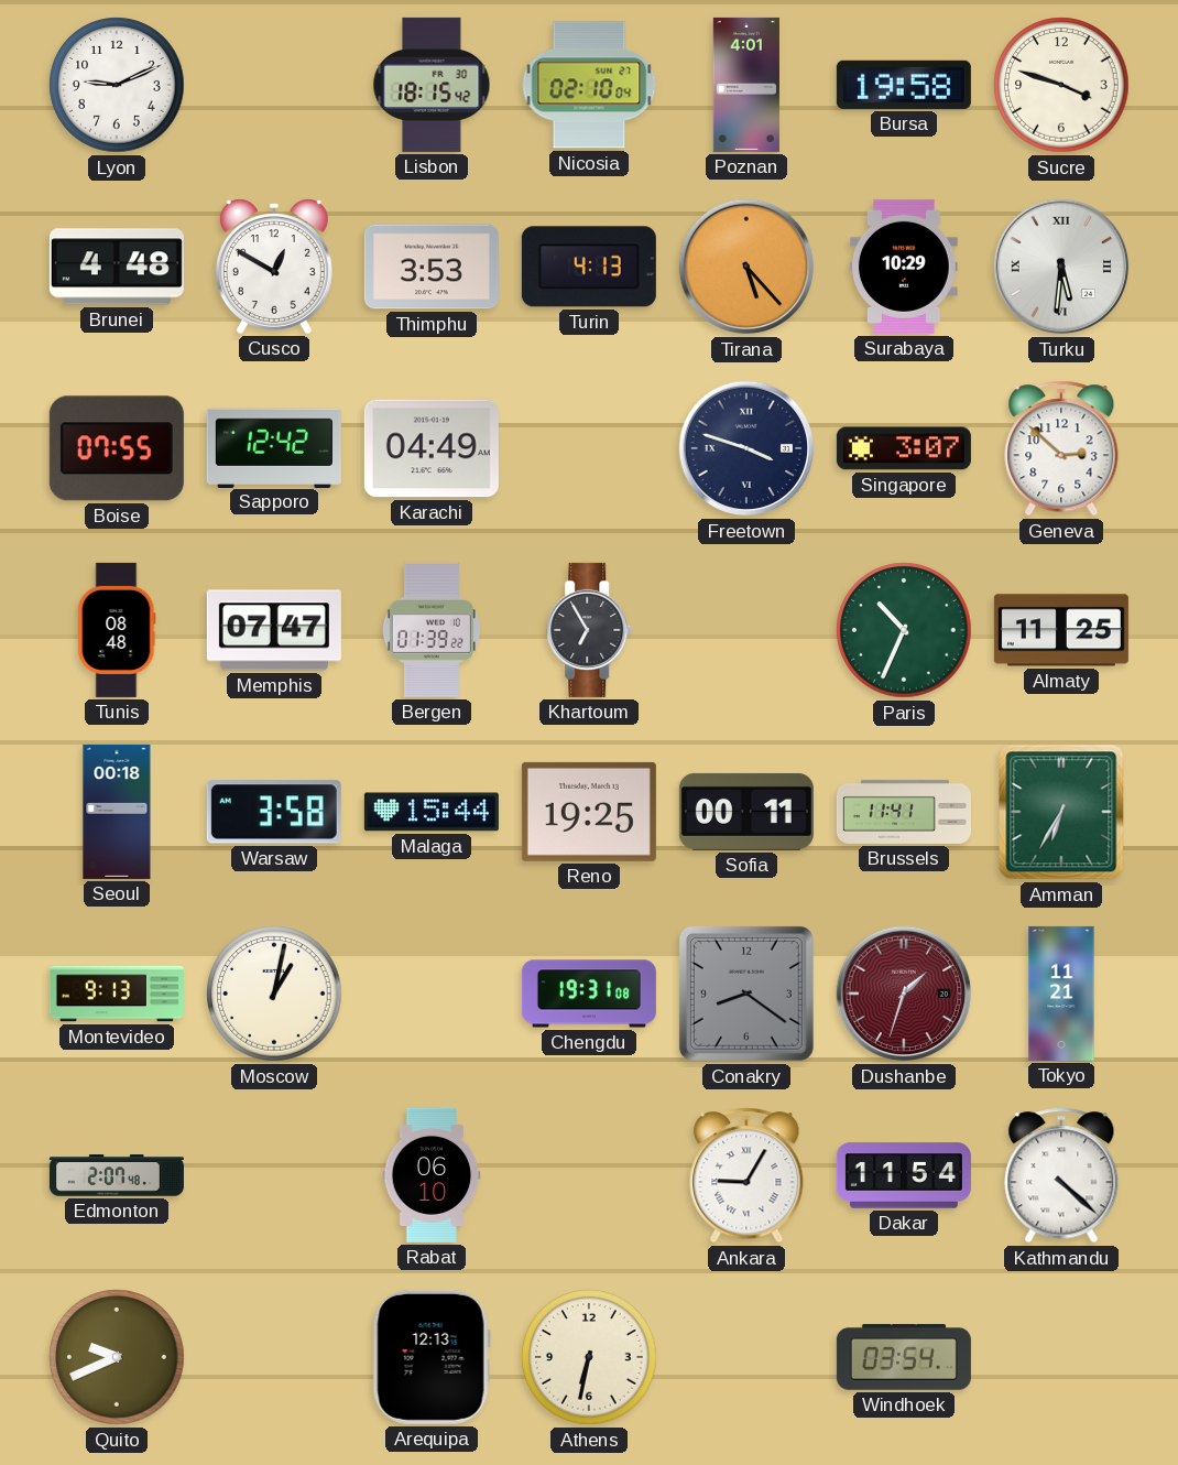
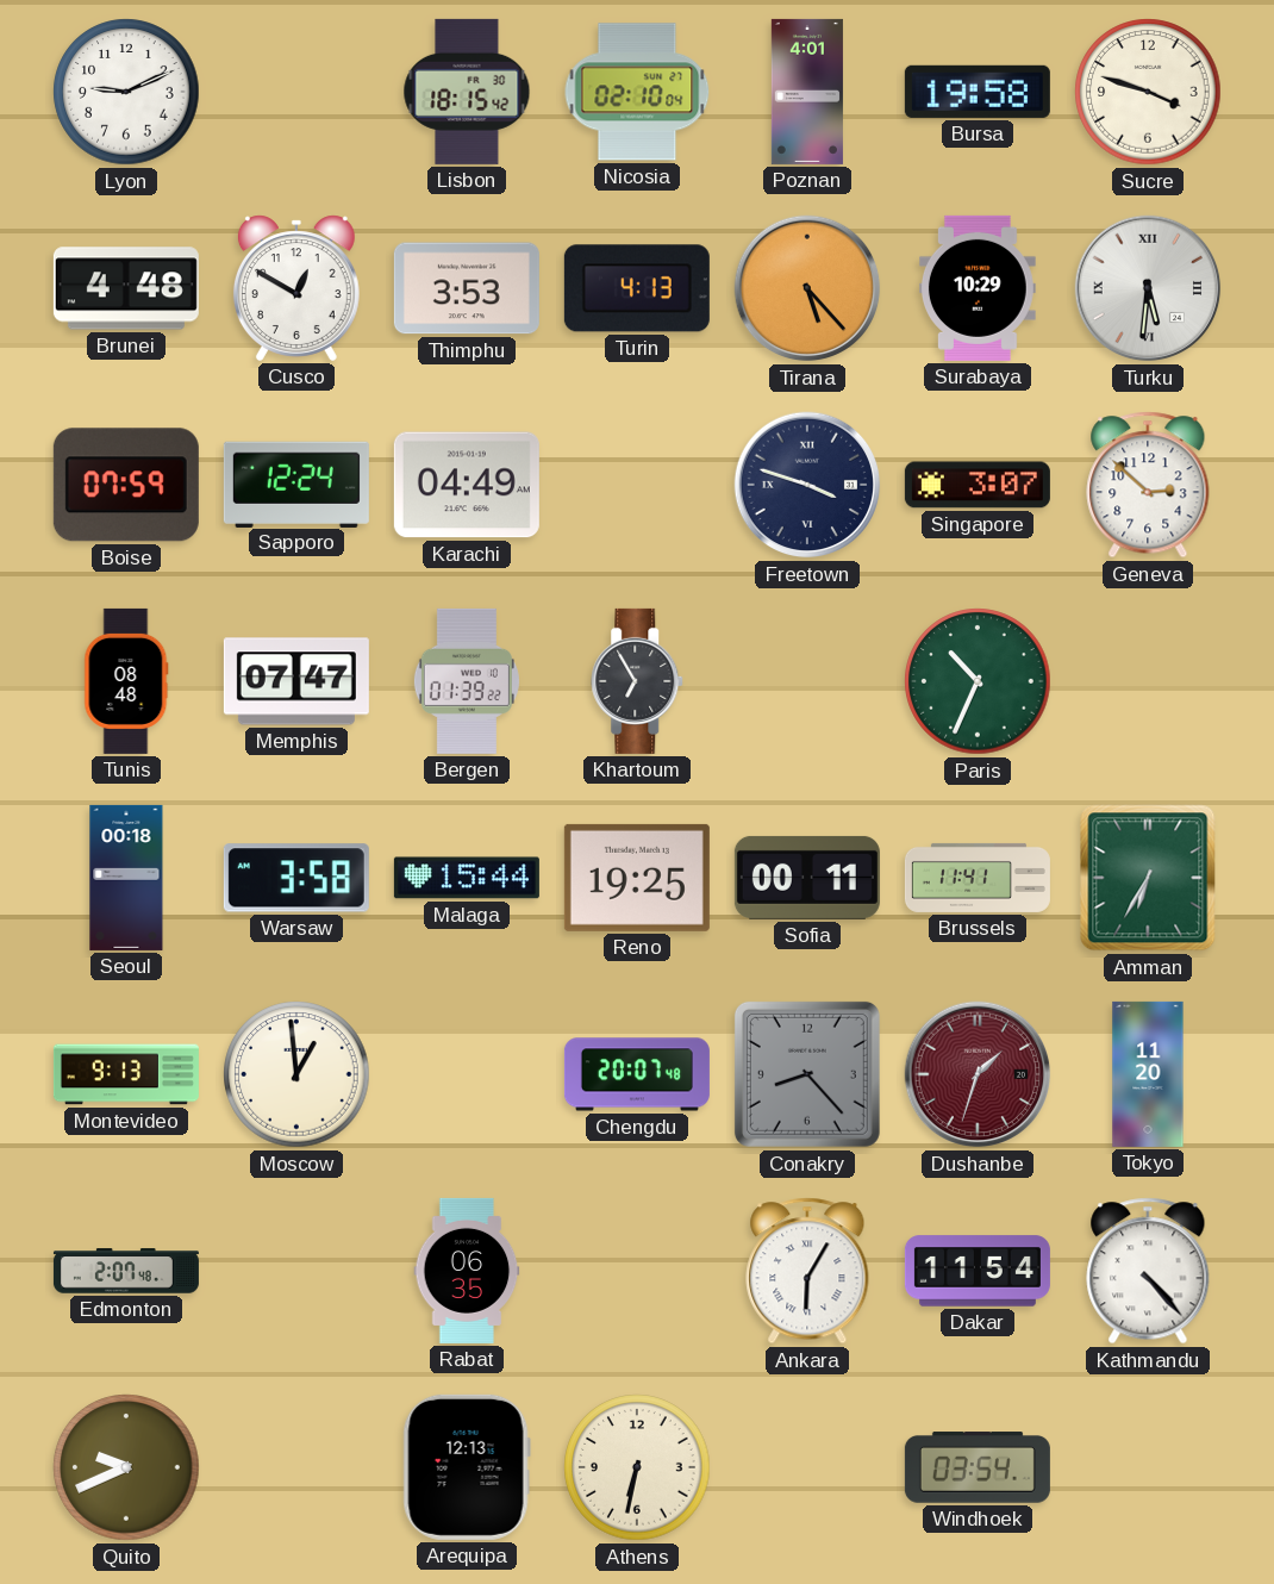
Boise: 07:55 -> 07:59 (126, 485)
Sapporo: 12:42 -> 12:24 (296, 484)
Almaty: 11:25 -> none (1061, 630)
Moscow: 1:02 -> 12:59 (296, 1074)
Chengdu: 19:31 -> 20:07 (637, 1074)
Conakry: 8:21 -> 8:23 (807, 1074)
Tokyo: 11:21 -> 11:20 (1148, 1074)
Rabat: 06:10 -> 06:35 (467, 1271)
Ankara: 9:05 -> 6:05 (807, 1271)
Kathmandu: 4:22 -> 4:23 (1148, 1271)
